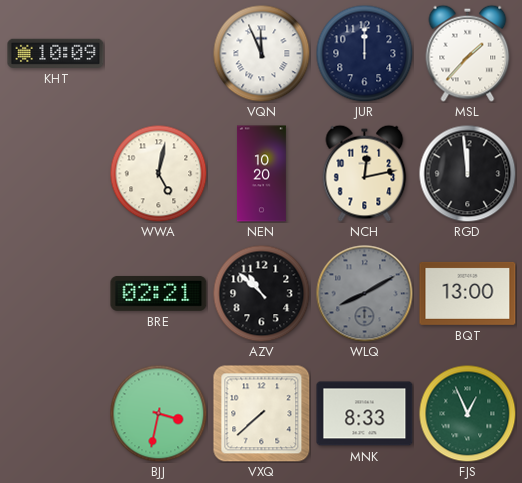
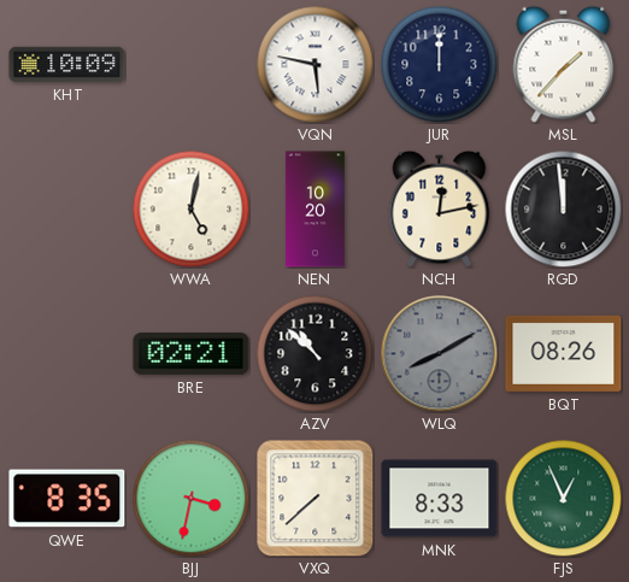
VQN: 11:56 -> 5:47 (314, 64)
BQT: 13:00 -> 08:26 (564, 353)
QWE: none -> 8:35 (67, 499)
